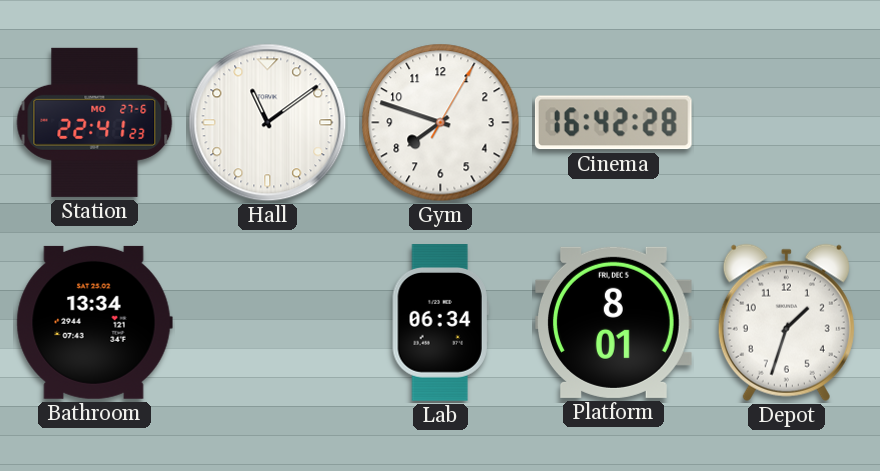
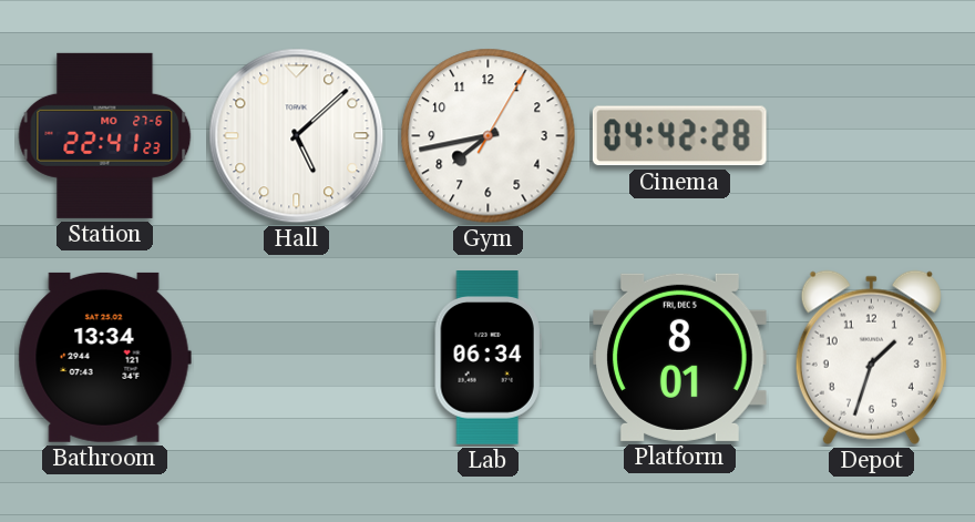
Hall: 11:09 -> 5:08 (297, 136)
Gym: 7:48 -> 7:43 (489, 136)
Cinema: 16:42 -> 04:42 (679, 136)
